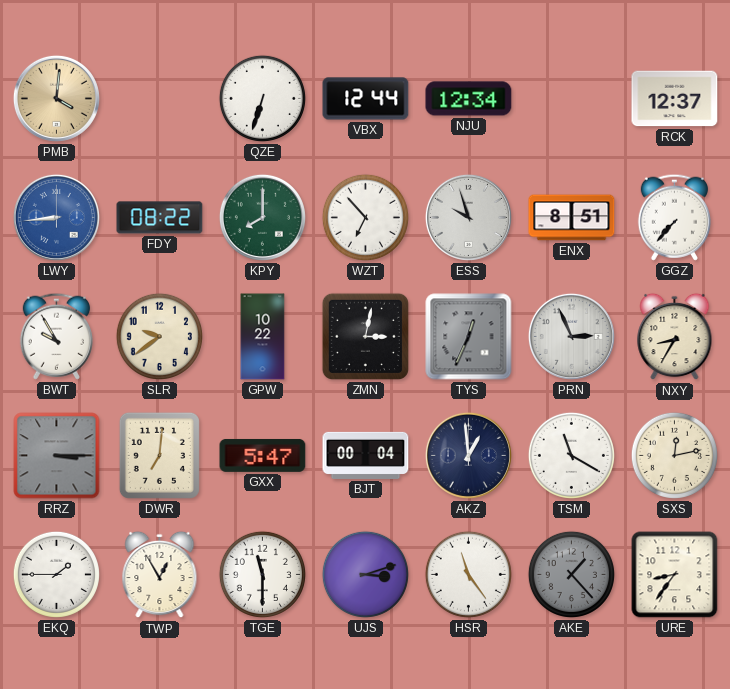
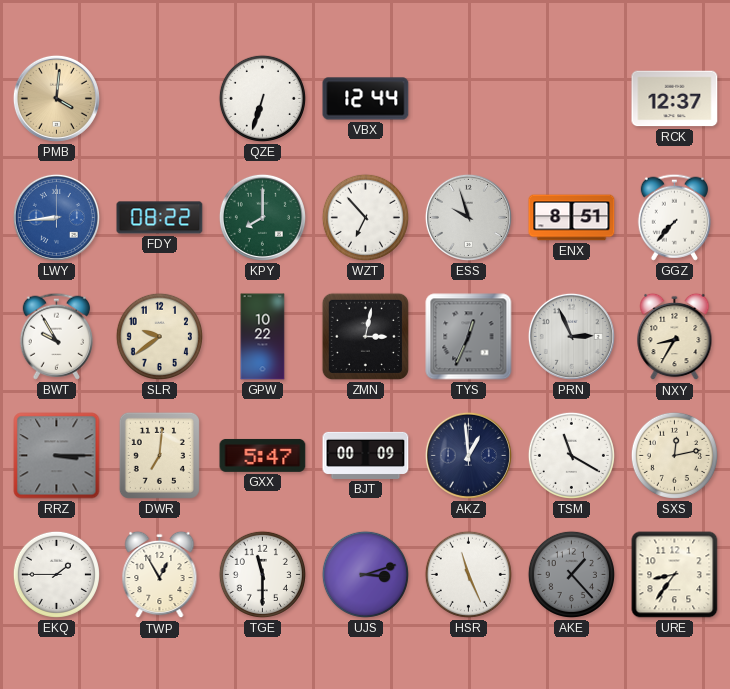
NJU: 12:34 -> none (469, 99)
BJT: 00:04 -> 00:09 (366, 455)
HSR: 11:24 -> 11:26 (468, 574)
